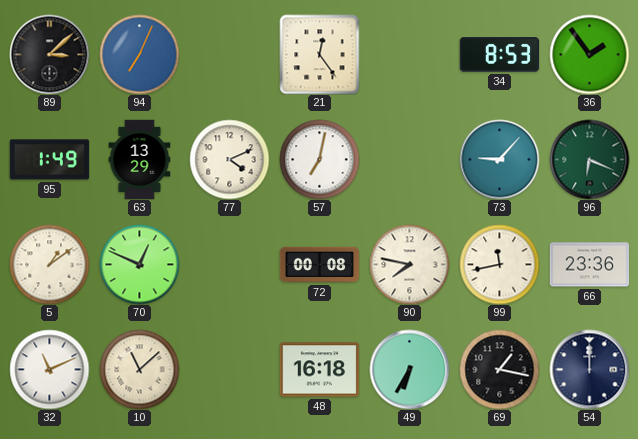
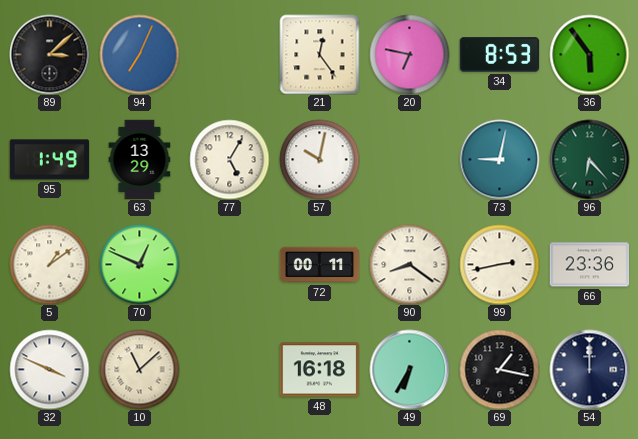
20: none -> 6:47 (409, 54)
36: 1:54 -> 5:54 (589, 54)
77: 4:11 -> 5:05 (229, 159)
57: 7:02 -> 10:02 (319, 159)
73: 9:07 -> 9:02 (499, 159)
96: 6:19 -> 6:23 (589, 159)
72: 00:08 -> 00:11 (319, 265)
90: 7:47 -> 8:21 (409, 264)
99: 11:43 -> 2:43 (499, 264)
32: 11:11 -> 3:49 (49, 369)
